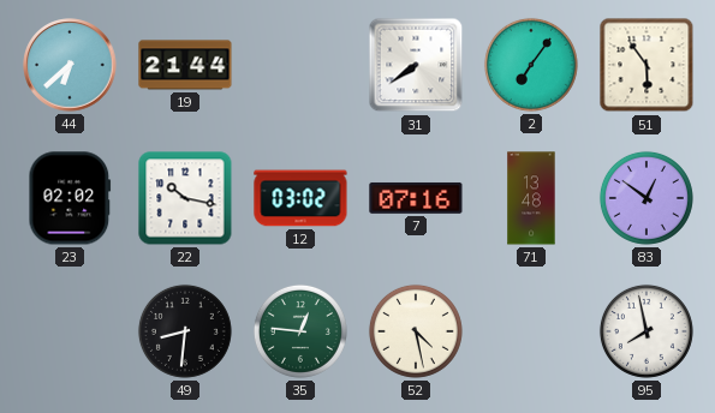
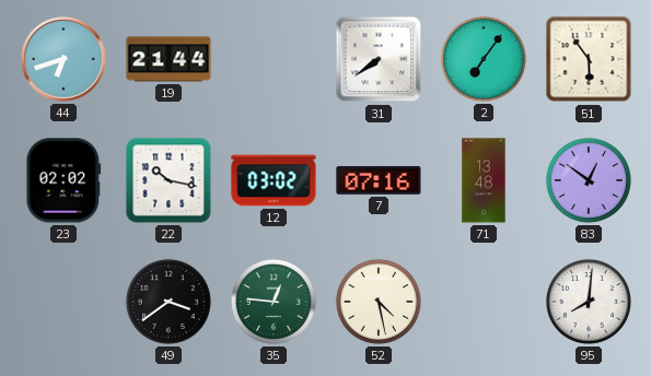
44: 6:38 -> 6:42 (63, 59)
49: 8:31 -> 3:39 (168, 302)
95: 7:58 -> 8:01 (589, 302)
